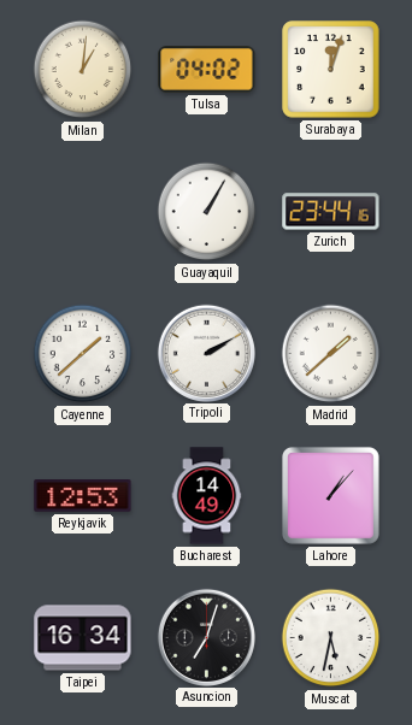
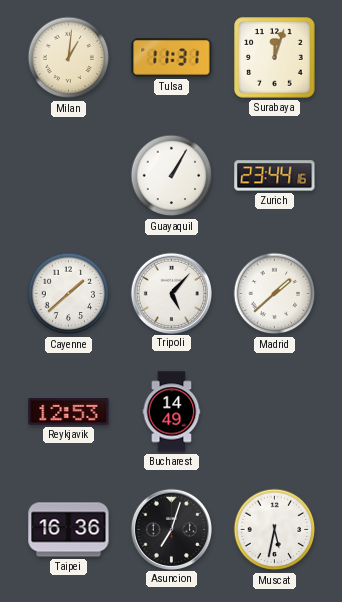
Tulsa: 04:02 -> 11:31 (172, 58)
Tripoli: 2:10 -> 5:07 (171, 293)
Lahore: 1:07 -> none (330, 495)
Taipei: 16:34 -> 16:36 (69, 530)
